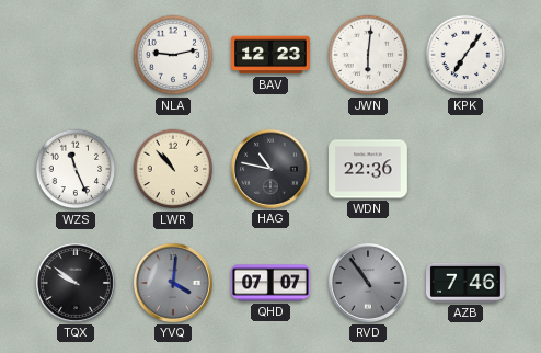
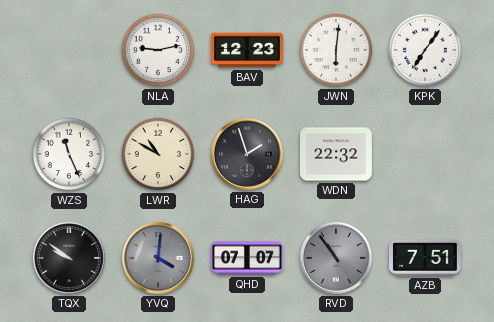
LWR: 10:53 -> 10:50 (158, 154)
HAG: 10:47 -> 1:57 (247, 154)
WDN: 22:36 -> 22:32 (337, 154)
AZB: 7:46 -> 7:51 (426, 258)
